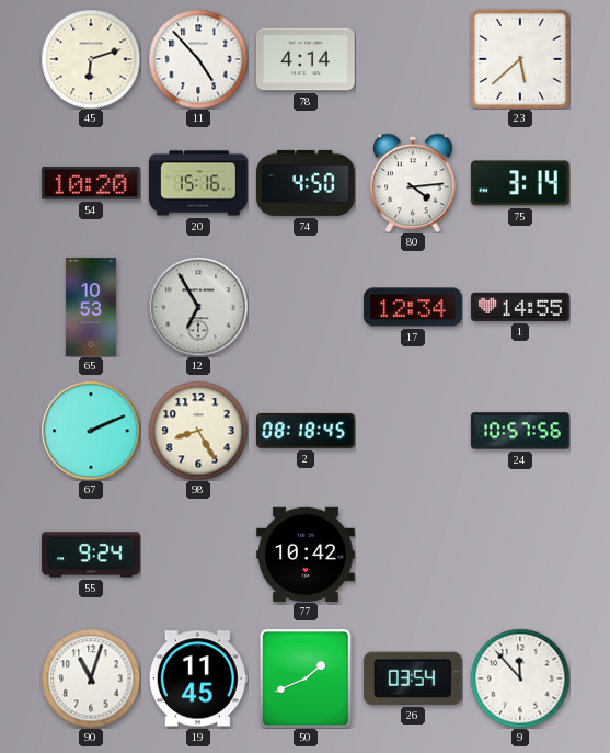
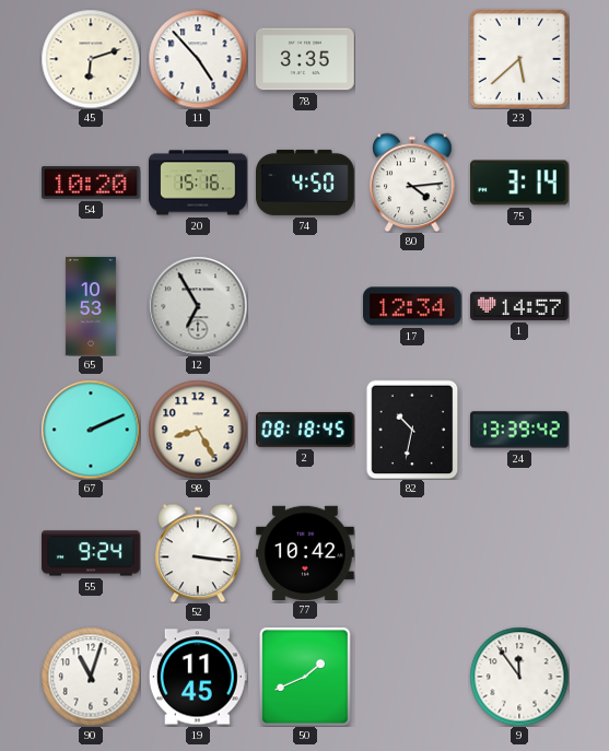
78: 4:14 -> 3:35 (305, 59)
1: 14:55 -> 14:57 (520, 306)
82: none -> 10:32 (412, 430)
24: 10:57 -> 13:39 (520, 430)
52: none -> 3:16 (198, 553)
26: 03:54 -> none (413, 678)
9: 11:53 -> 11:54 (519, 677)
